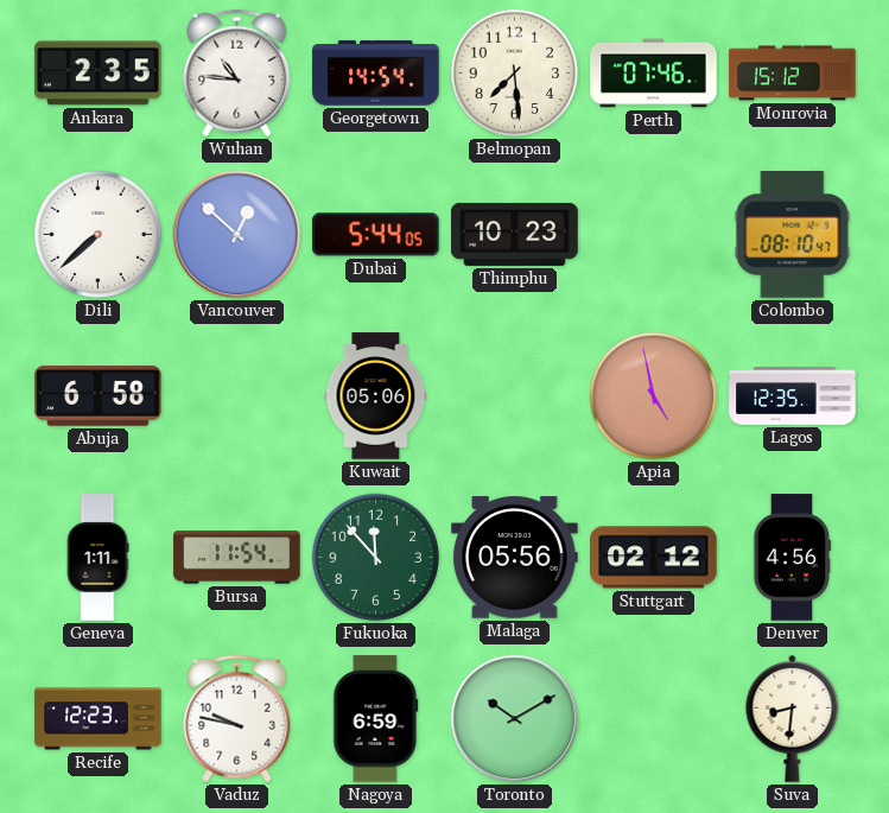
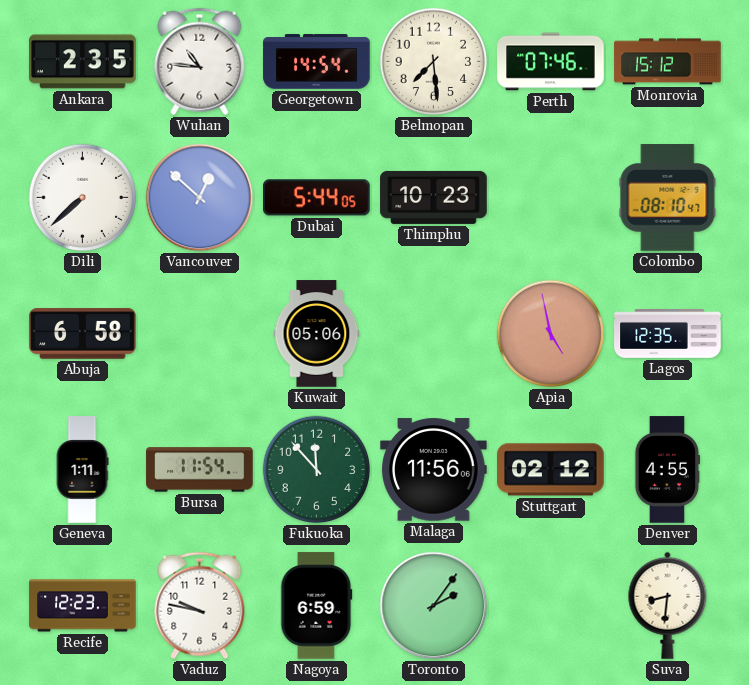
Malaga: 05:56 -> 11:56 (434, 470)
Denver: 4:56 -> 4:55 (668, 470)
Toronto: 10:10 -> 2:06 (434, 606)
